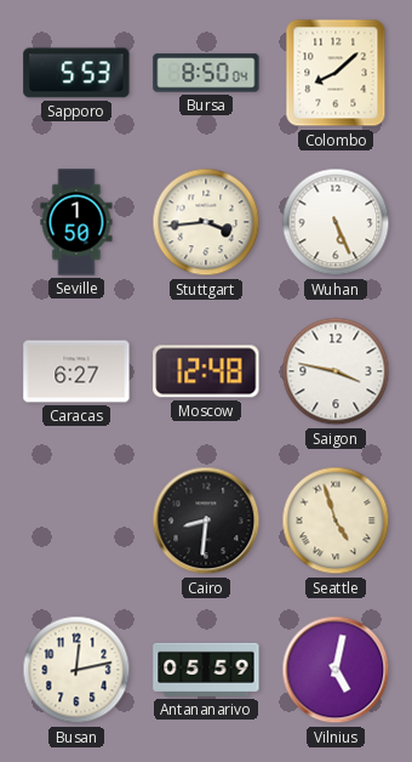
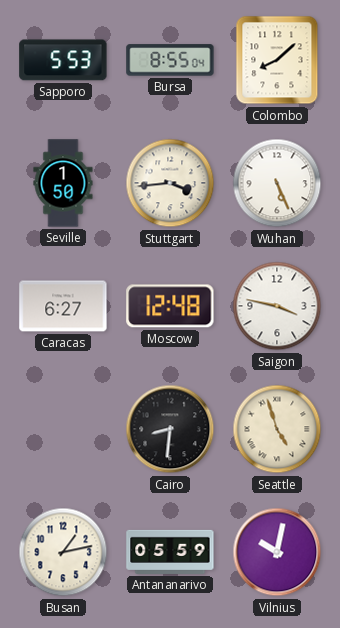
Bursa: 8:50 -> 8:55 (170, 60)
Busan: 12:13 -> 1:13 (63, 552)
Vilnius: 5:02 -> 10:02 (277, 552)
